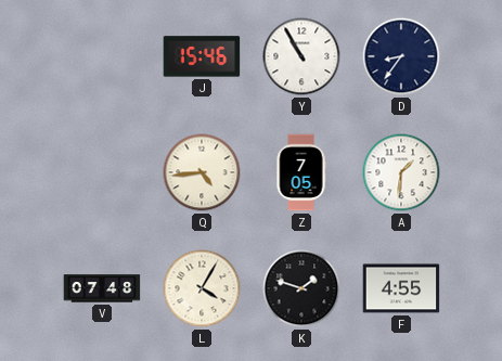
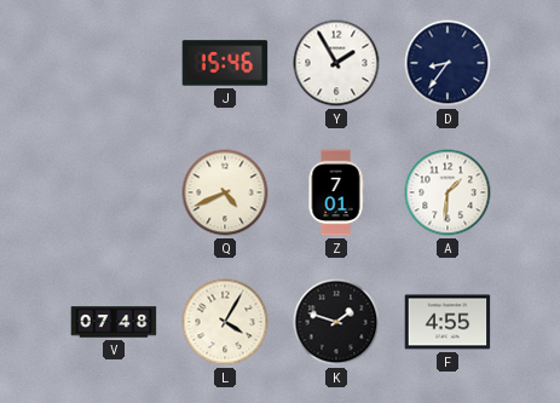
Y: 10:55 -> 1:55 (336, 63)
Q: 4:44 -> 4:41 (225, 192)
Z: 7:05 -> 7:01 (336, 192)
